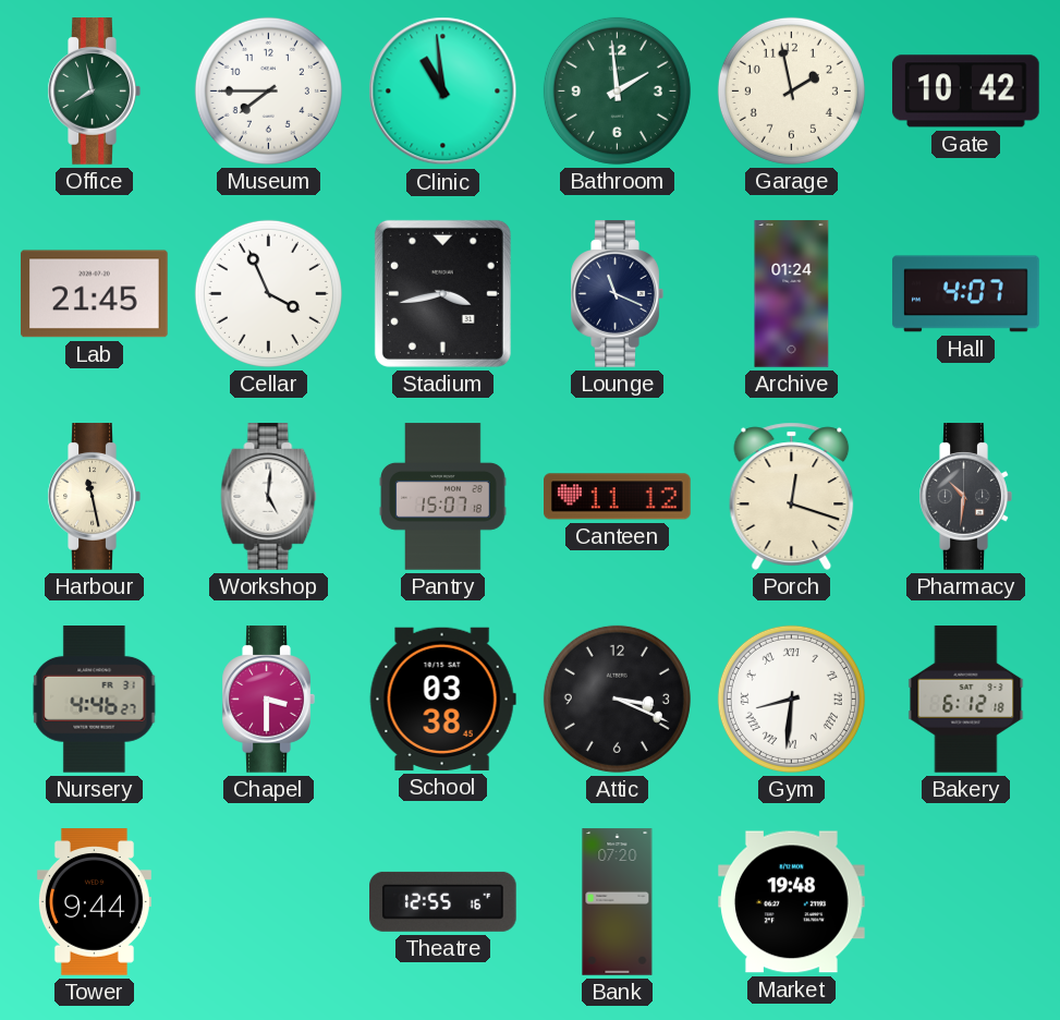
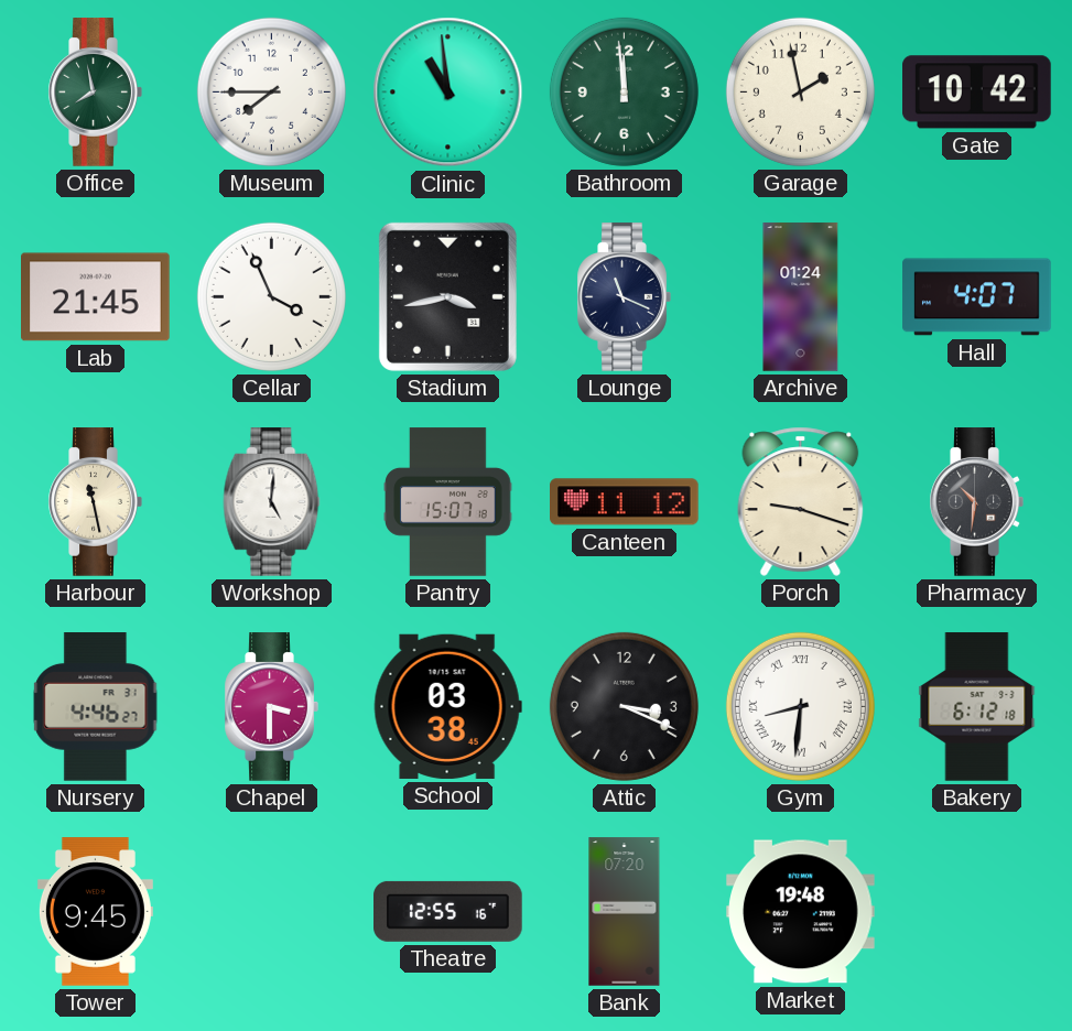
Bathroom: 1:59 -> 11:59 (624, 91)
Porch: 12:18 -> 9:18 (801, 501)
Tower: 9:44 -> 9:45 (95, 912)
